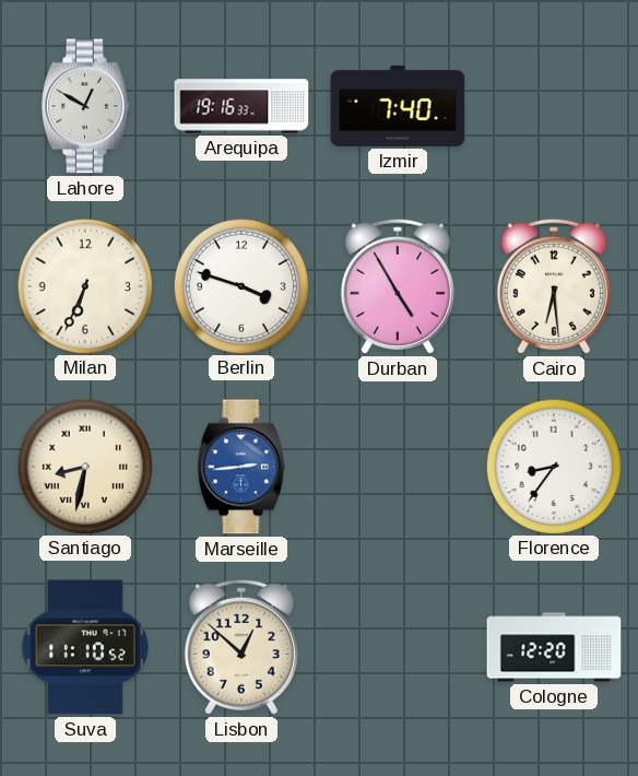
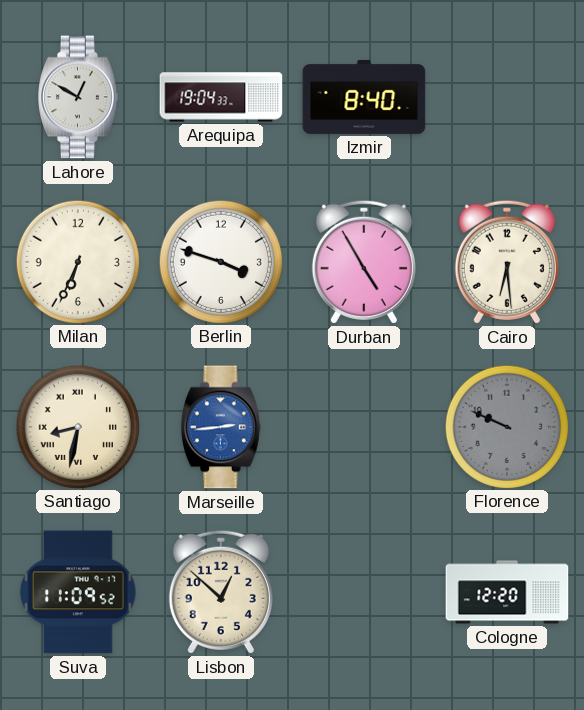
Arequipa: 19:16 -> 19:04 (221, 97)
Izmir: 7:40 -> 8:40 (364, 97)
Florence: 8:36 -> 9:49 (506, 426)
Florence dial: white -> grey (506, 426)
Suva: 11:10 -> 11:09 (79, 592)
